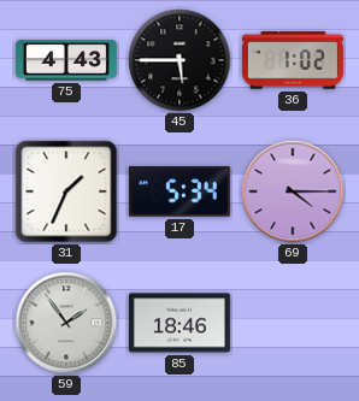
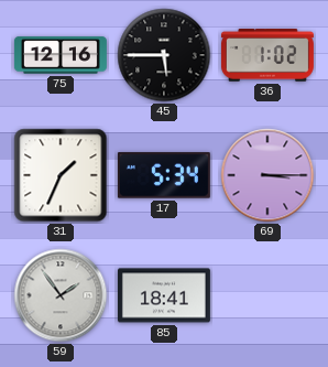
75: 4:43 -> 12:16 (61, 55)
69: 4:15 -> 3:15 (267, 175)
85: 18:46 -> 18:41 (164, 295)
